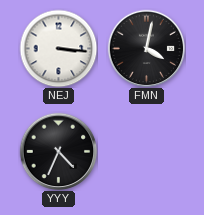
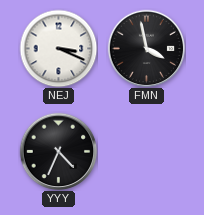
NEJ: 3:16 -> 3:19 (58, 48)
FMN: 4:02 -> 3:58 (146, 48)
